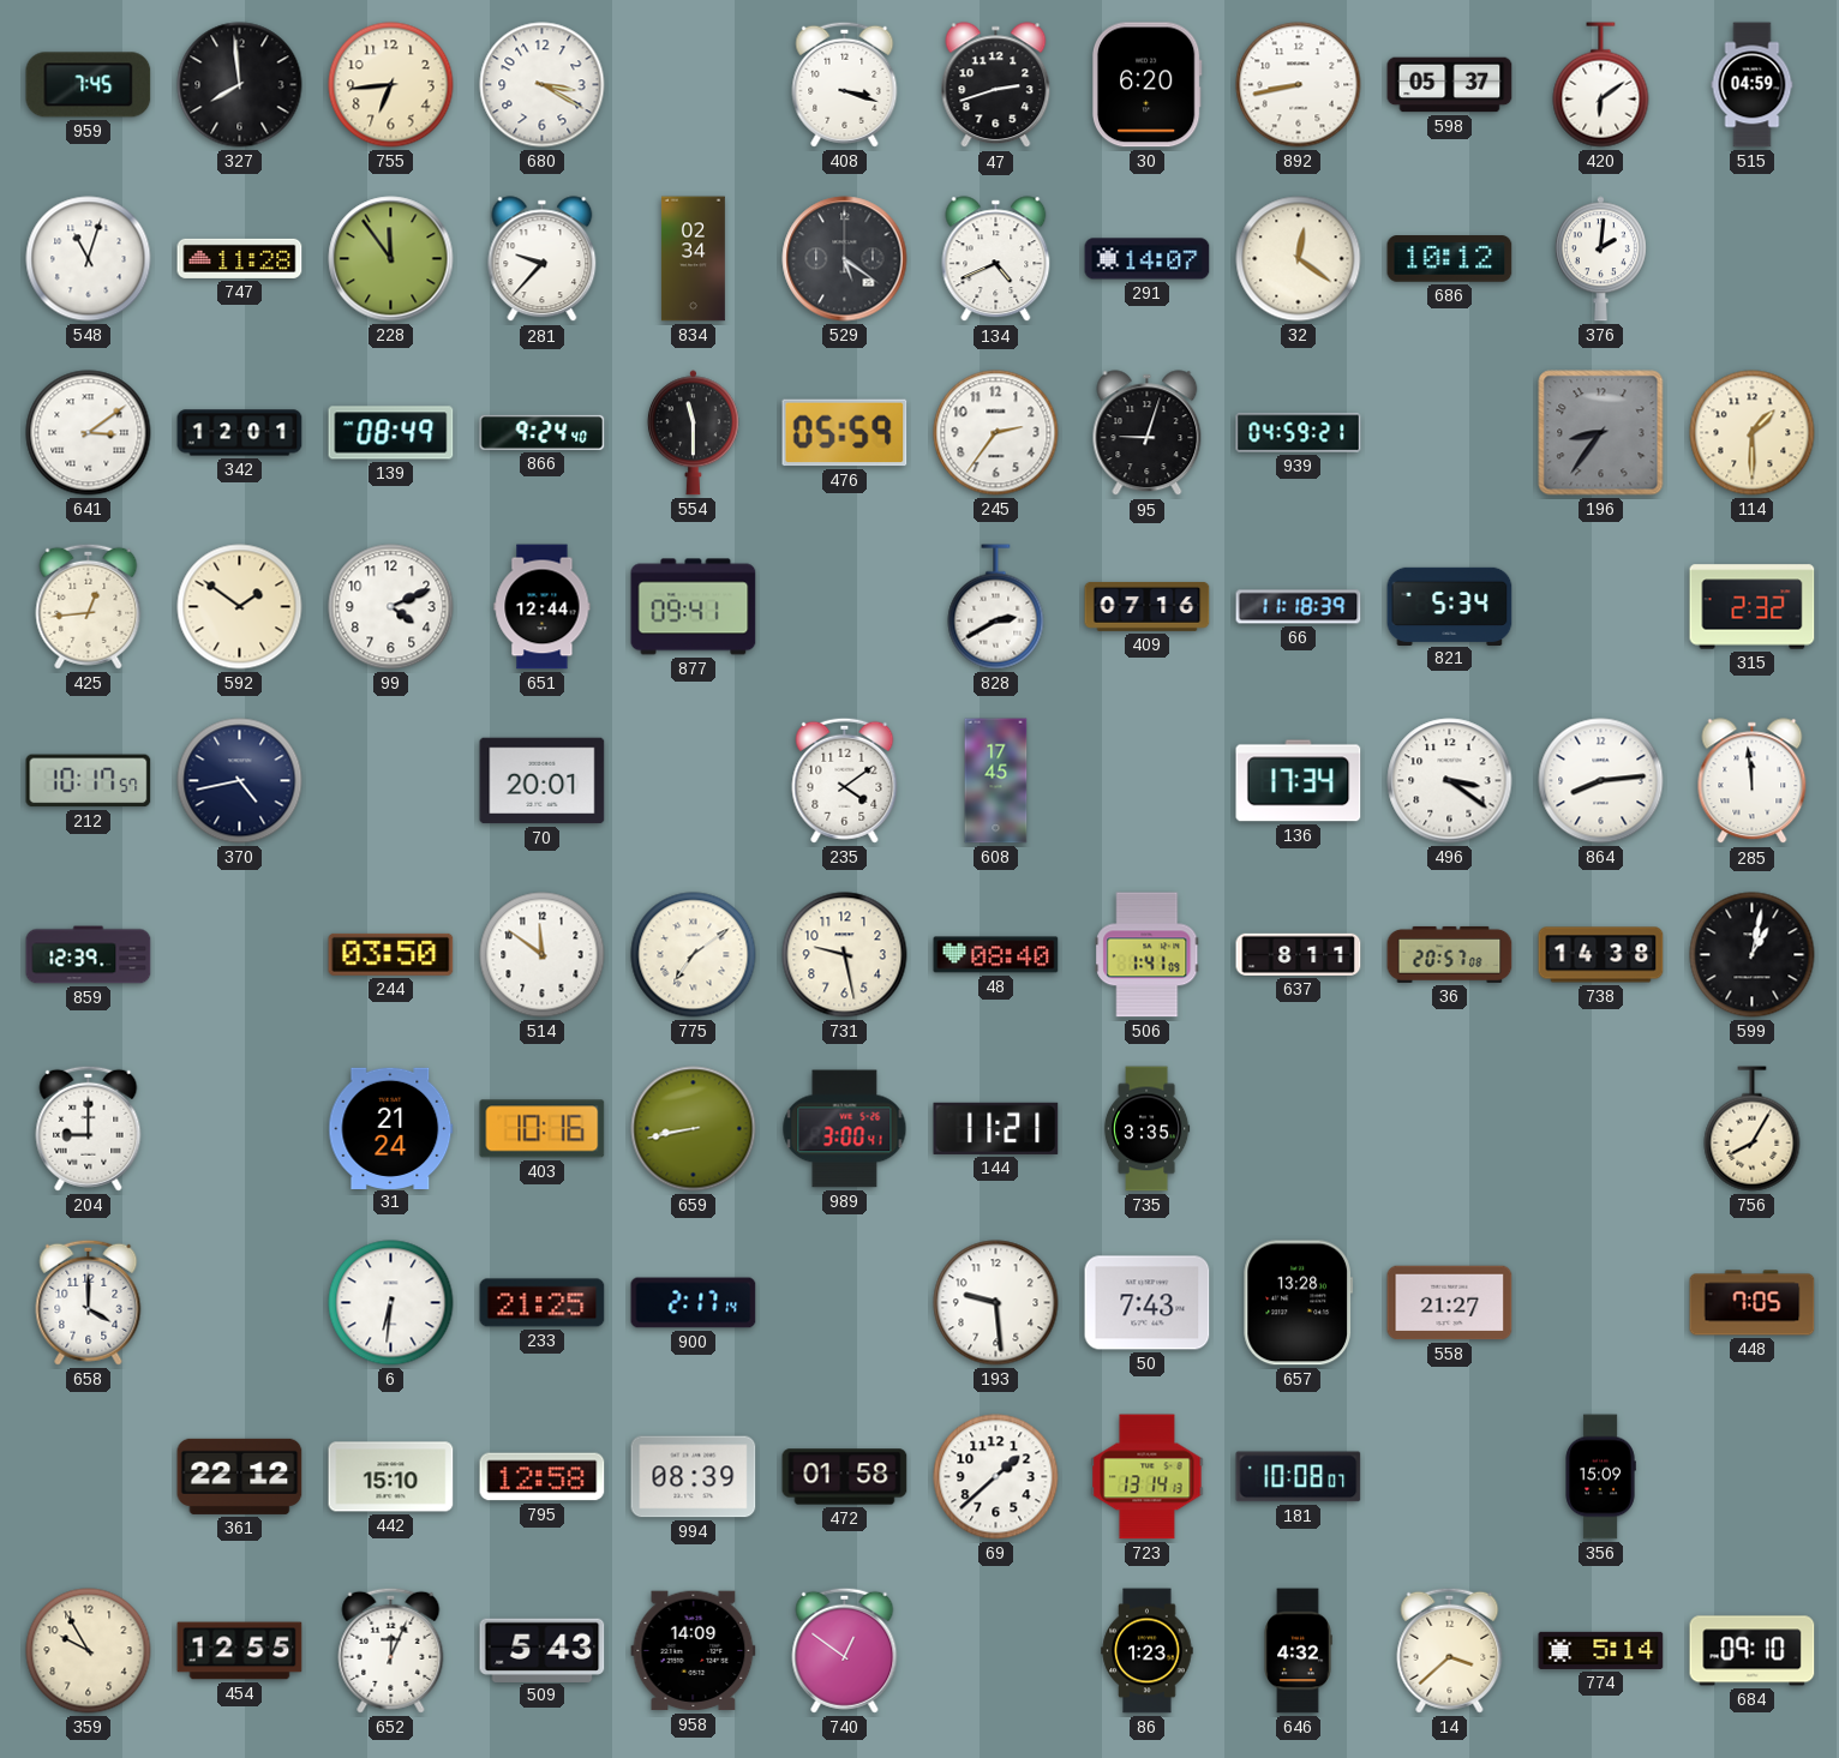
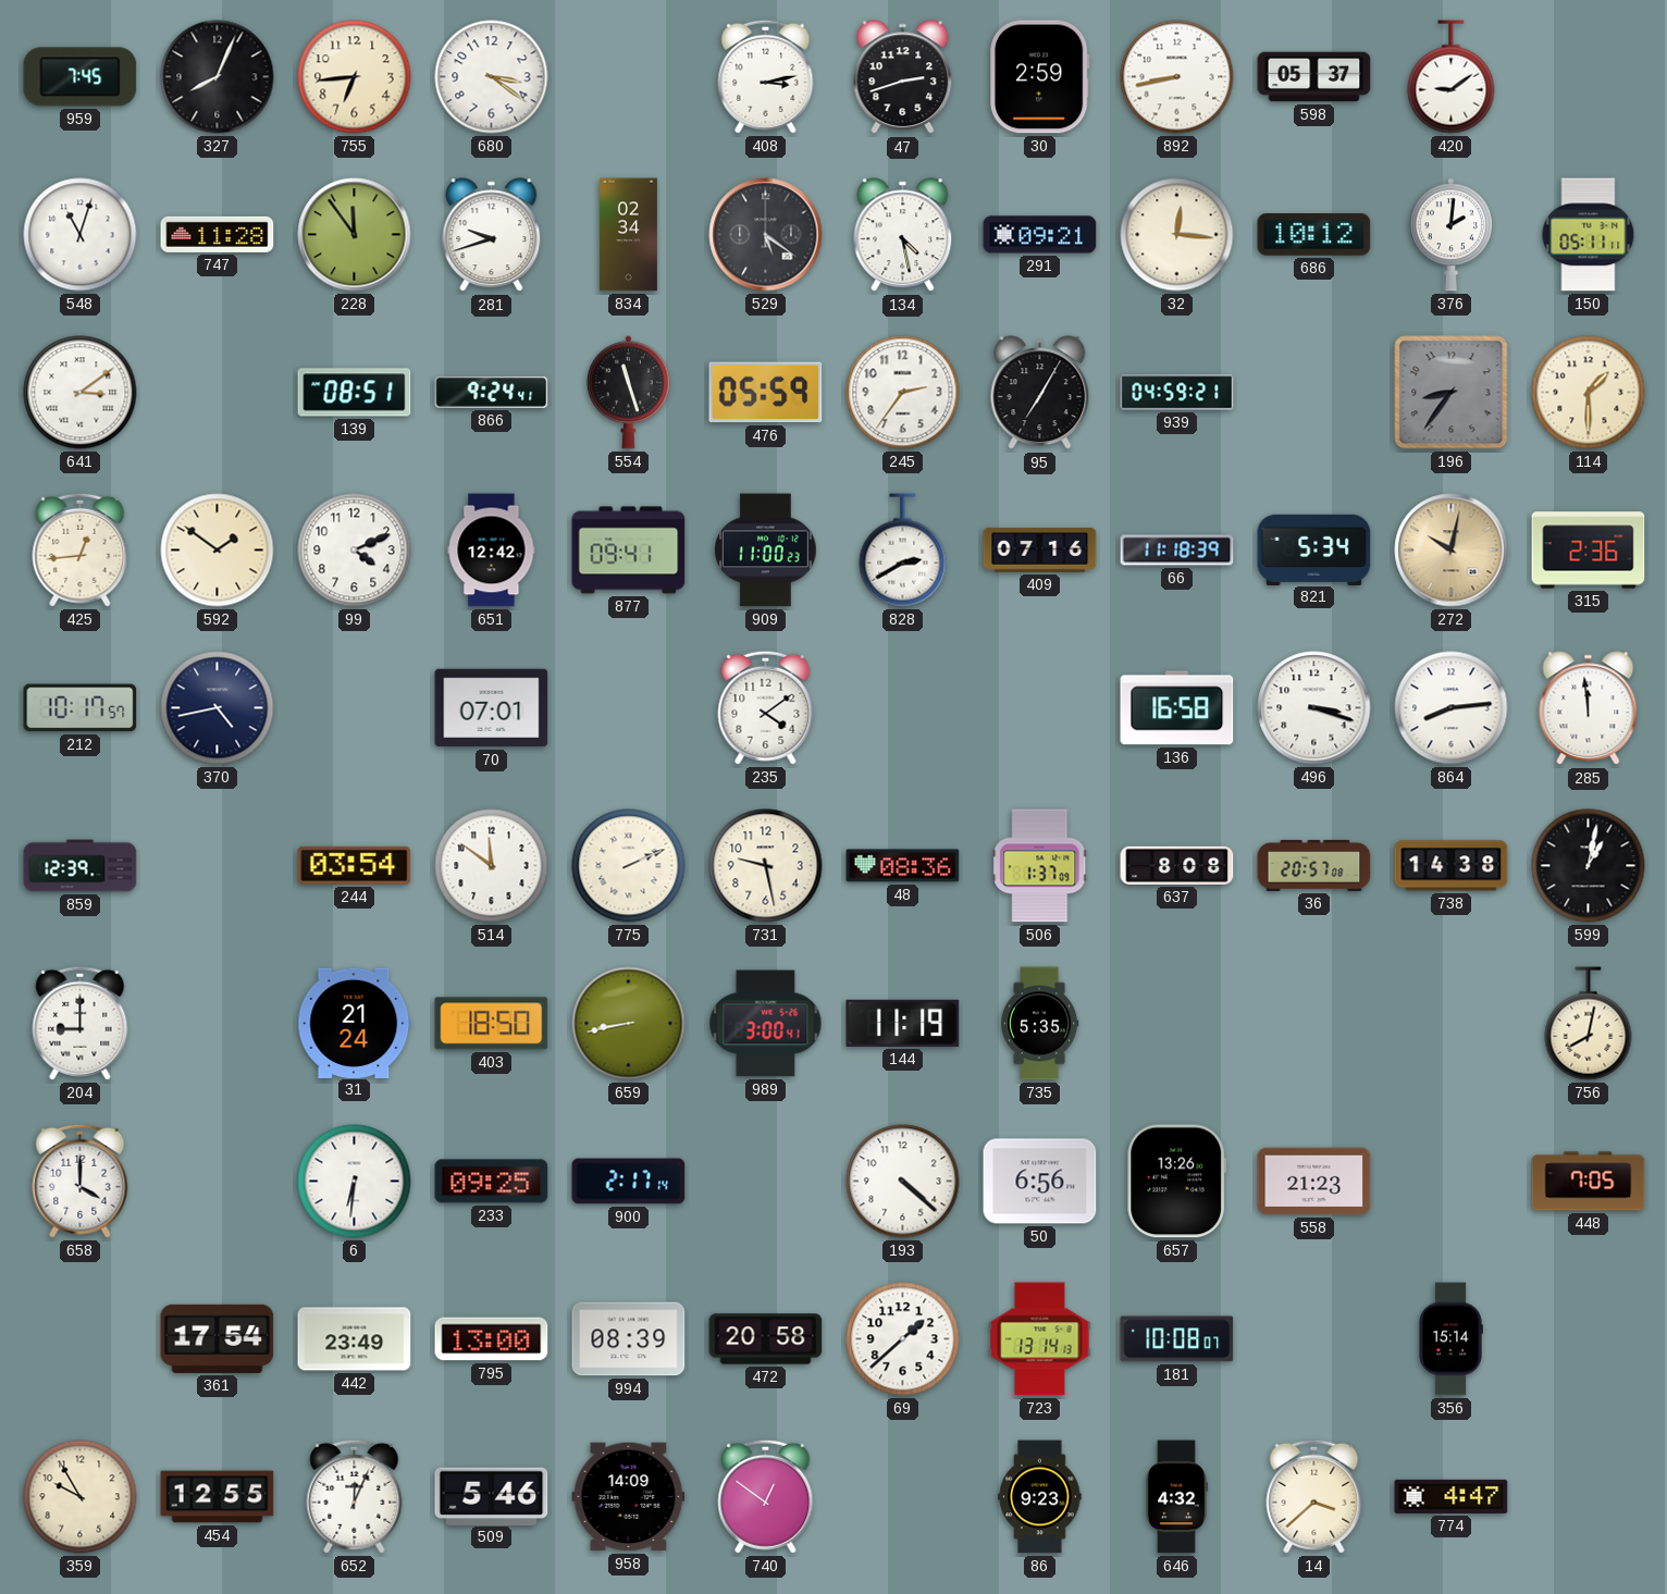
327: 7:59 -> 8:04 (218, 77)
680: 3:20 -> 3:21 (492, 77)
408: 3:18 -> 3:13 (766, 76)
30: 6:20 -> 2:59 (1039, 77)
420: 6:09 -> 9:09 (1452, 77)
515: 04:59 -> none (1753, 85)
281: 9:37 -> 9:42 (492, 235)
134: 4:41 -> 4:28 (903, 235)
291: 14:07 -> 09:21 (1040, 235)
32: 12:21 -> 12:16 (1177, 235)
150: none -> 05:11 (1589, 235)
342: 12:01 -> none (240, 433)
139: 08:49 -> 08:51 (355, 393)
866: 9:24:40 -> 9:24:41 (492, 392)
554: 11:30 -> 11:27 (628, 393)
95: 9:03 -> 7:05 (1040, 393)
651: 12:44 -> 12:42 (492, 551)
909: none -> 11:00 (766, 551)
272: none -> 10:02 (1452, 551)
315: 2:32 -> 2:36 (1589, 551)
70: 20:01 -> 07:01 (492, 708)
608: 17:45 -> none (996, 781)
136: 17:34 -> 16:58 (1177, 708)
496: 3:21 -> 3:18 (1314, 708)
244: 03:50 -> 03:54 (355, 865)
775: 7:09 -> 2:11 (629, 866)
48: 08:40 -> 08:36 (903, 866)
506: 1:41 -> 1:37 (1040, 866)
637: 8:11 -> 8:08 (1177, 865)
403: 10:16 -> 18:50 (492, 1024)
144: 11:21 -> 11:19 (903, 1023)
735: 3:35 -> 5:35 (1039, 1024)
756: 8:05 -> 8:02 (1589, 1024)
233: 21:25 -> 09:25 (492, 1182)
193: 9:29 -> 4:22 (903, 1182)
50: 7:43 -> 6:56 (1040, 1182)
657: 13:28 -> 13:26 (1176, 1182)
558: 21:27 -> 21:23 (1314, 1182)
361: 22:12 -> 17:54 (218, 1338)
442: 15:10 -> 23:49 (355, 1339)
795: 12:58 -> 13:00 (492, 1339)
472: 01:58 -> 20:58 (766, 1339)
356: 15:09 -> 15:14 (1450, 1339)
509: 5:43 -> 5:46 (492, 1496)
86: 1:23 -> 9:23 (1040, 1497)
774: 5:14 -> 4:47 (1452, 1496)
684: 09:10 -> none (1753, 1651)
